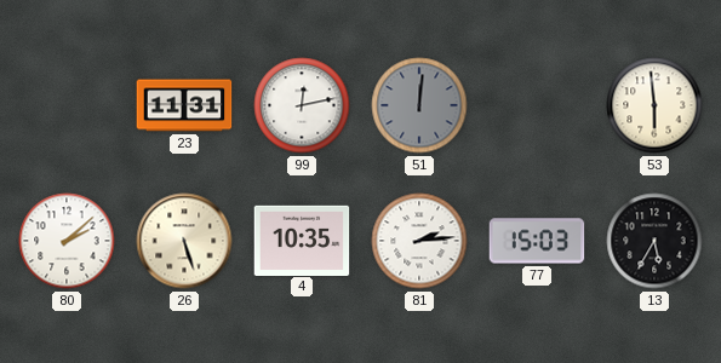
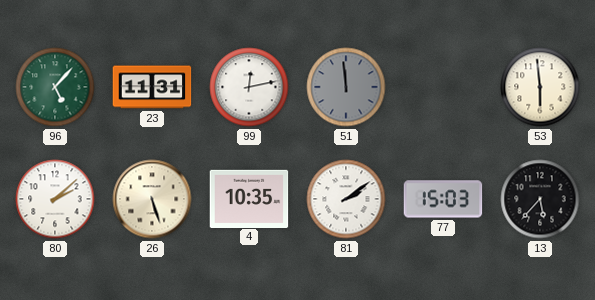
96: none -> 5:07 (55, 87)
51: 12:01 -> 11:59 (346, 87)
81: 2:14 -> 2:09 (346, 199)
13: 5:35 -> 5:37 (540, 199)
